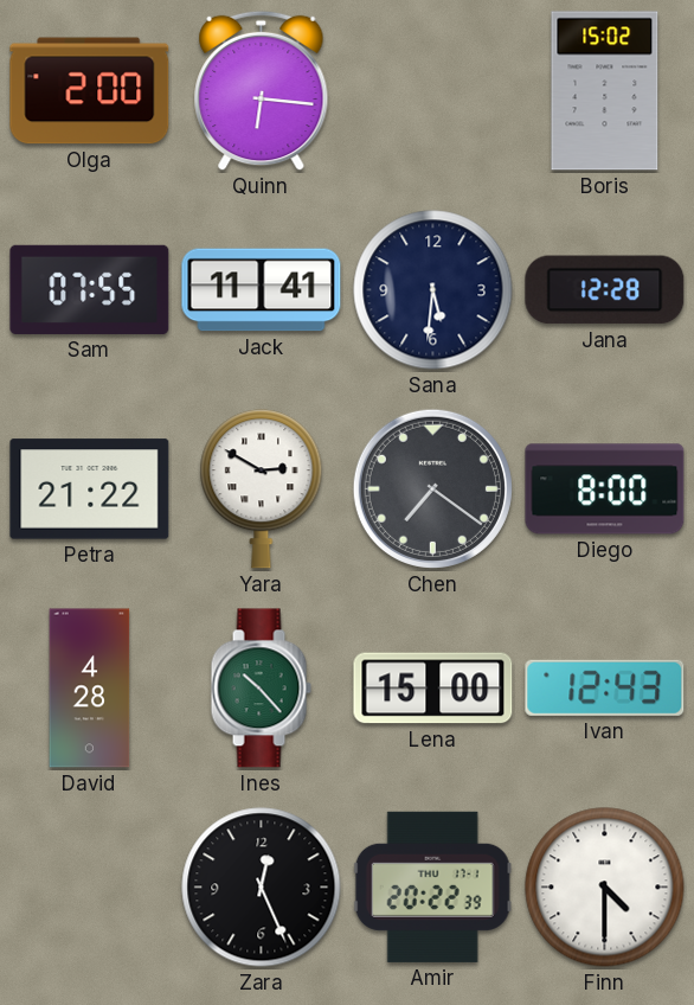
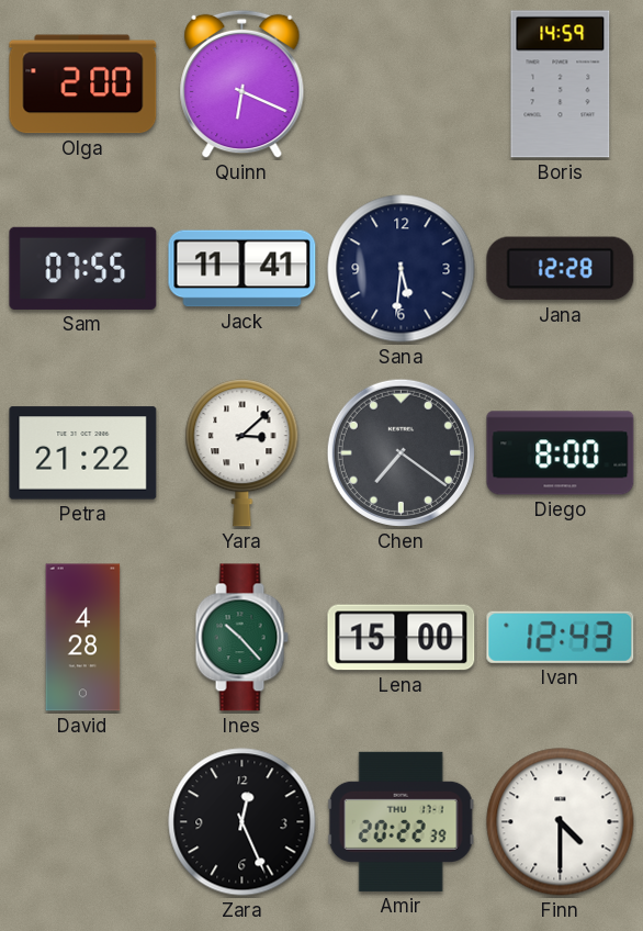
Quinn: 6:16 -> 6:19 (242, 85)
Boris: 15:02 -> 14:59 (561, 85)
Yara: 2:50 -> 3:08 (242, 453)
